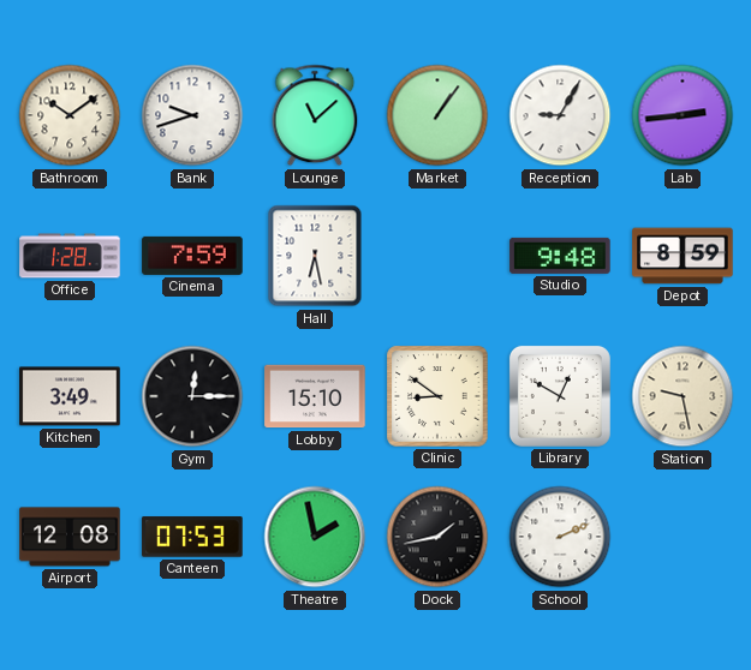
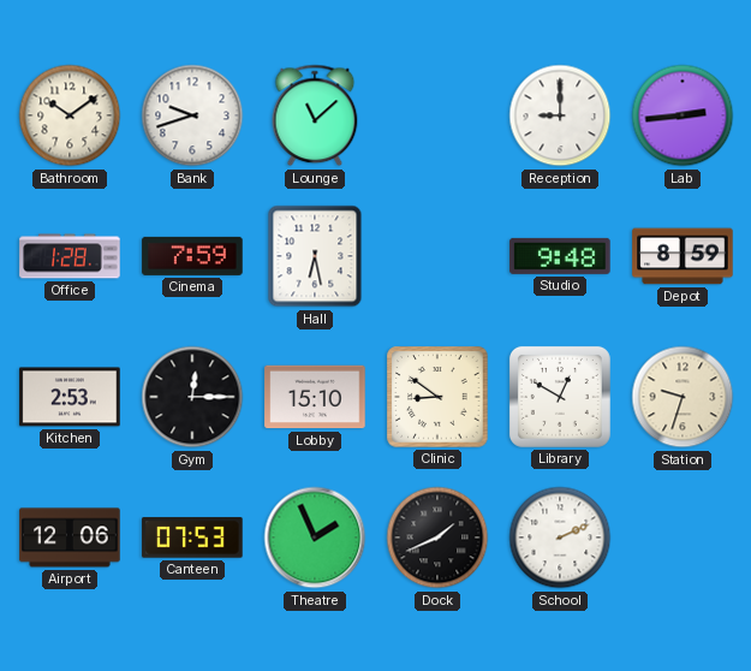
Market: 1:06 -> none (437, 115)
Reception: 9:05 -> 9:00 (560, 115)
Kitchen: 3:49 -> 2:53 (70, 397)
Station: 9:28 -> 9:33 (683, 397)
Airport: 12:08 -> 12:06 (70, 538)
Theatre: 1:58 -> 1:56 (315, 538)
Dock: 1:43 -> 1:41 (437, 538)
